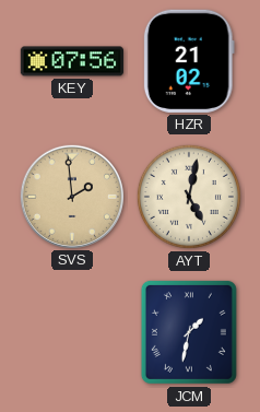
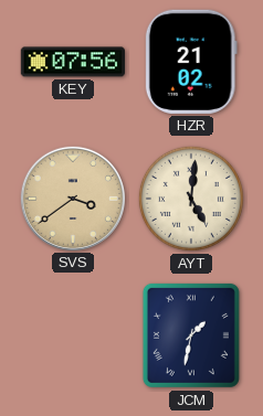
SVS: 1:59 -> 3:39 (72, 198)
AYT: 5:02 -> 5:01 (191, 199)
